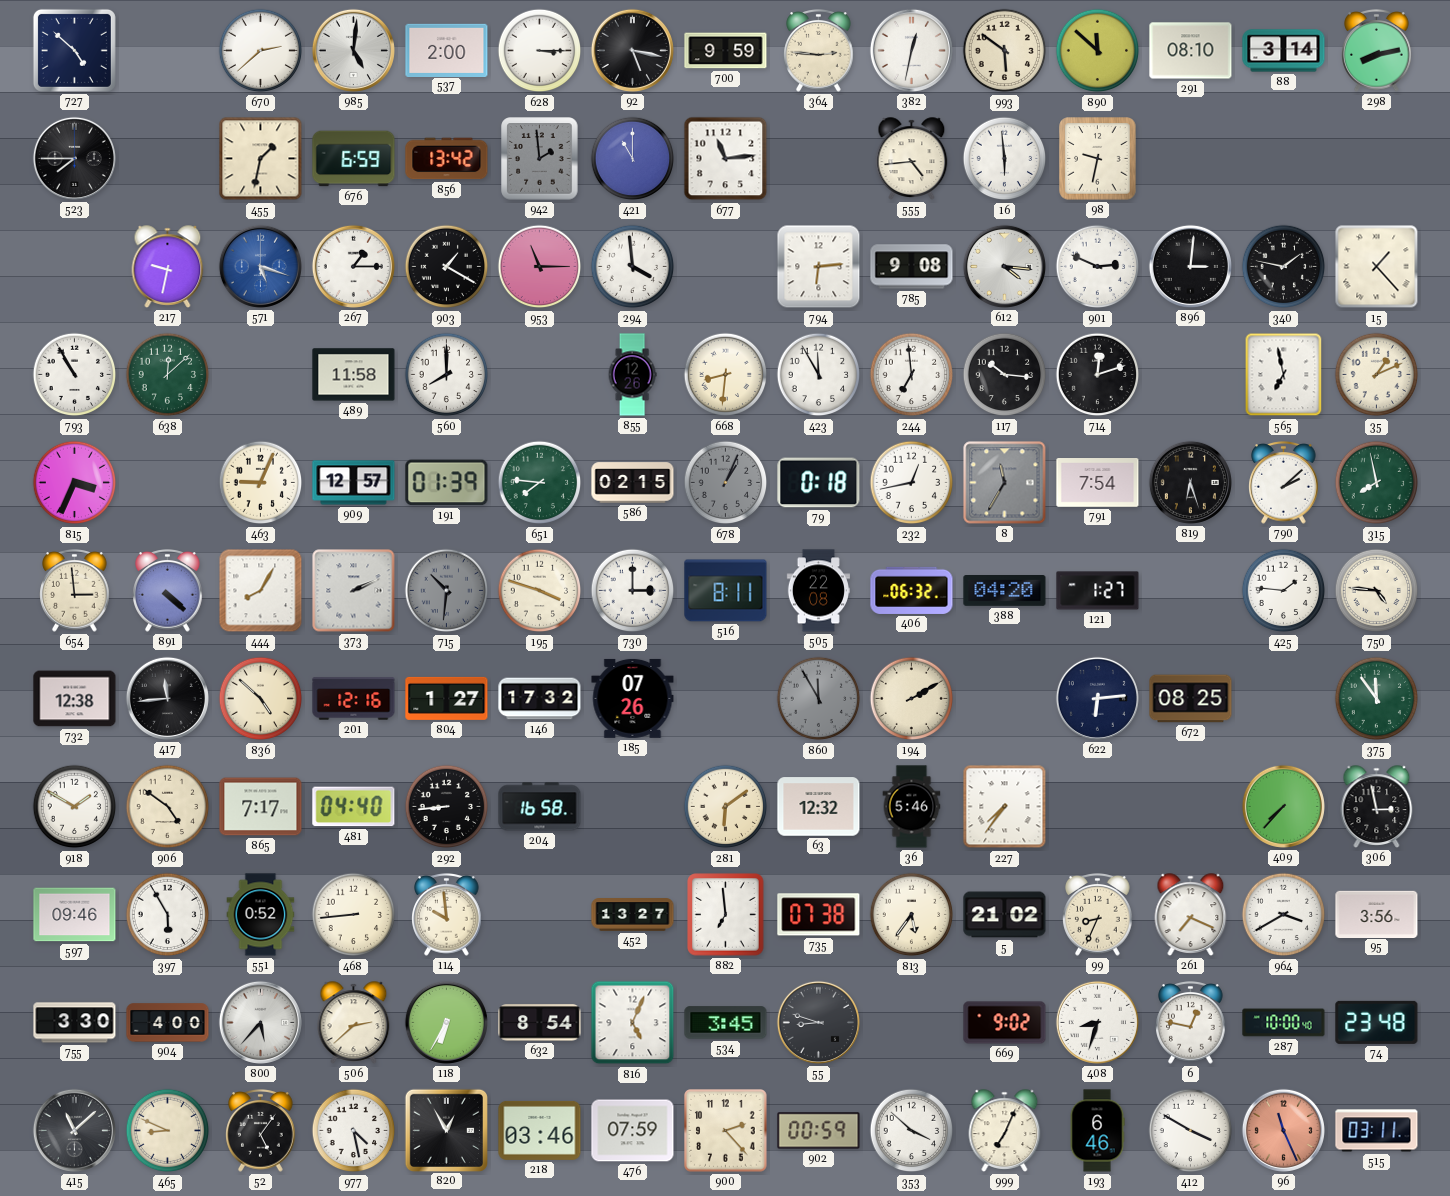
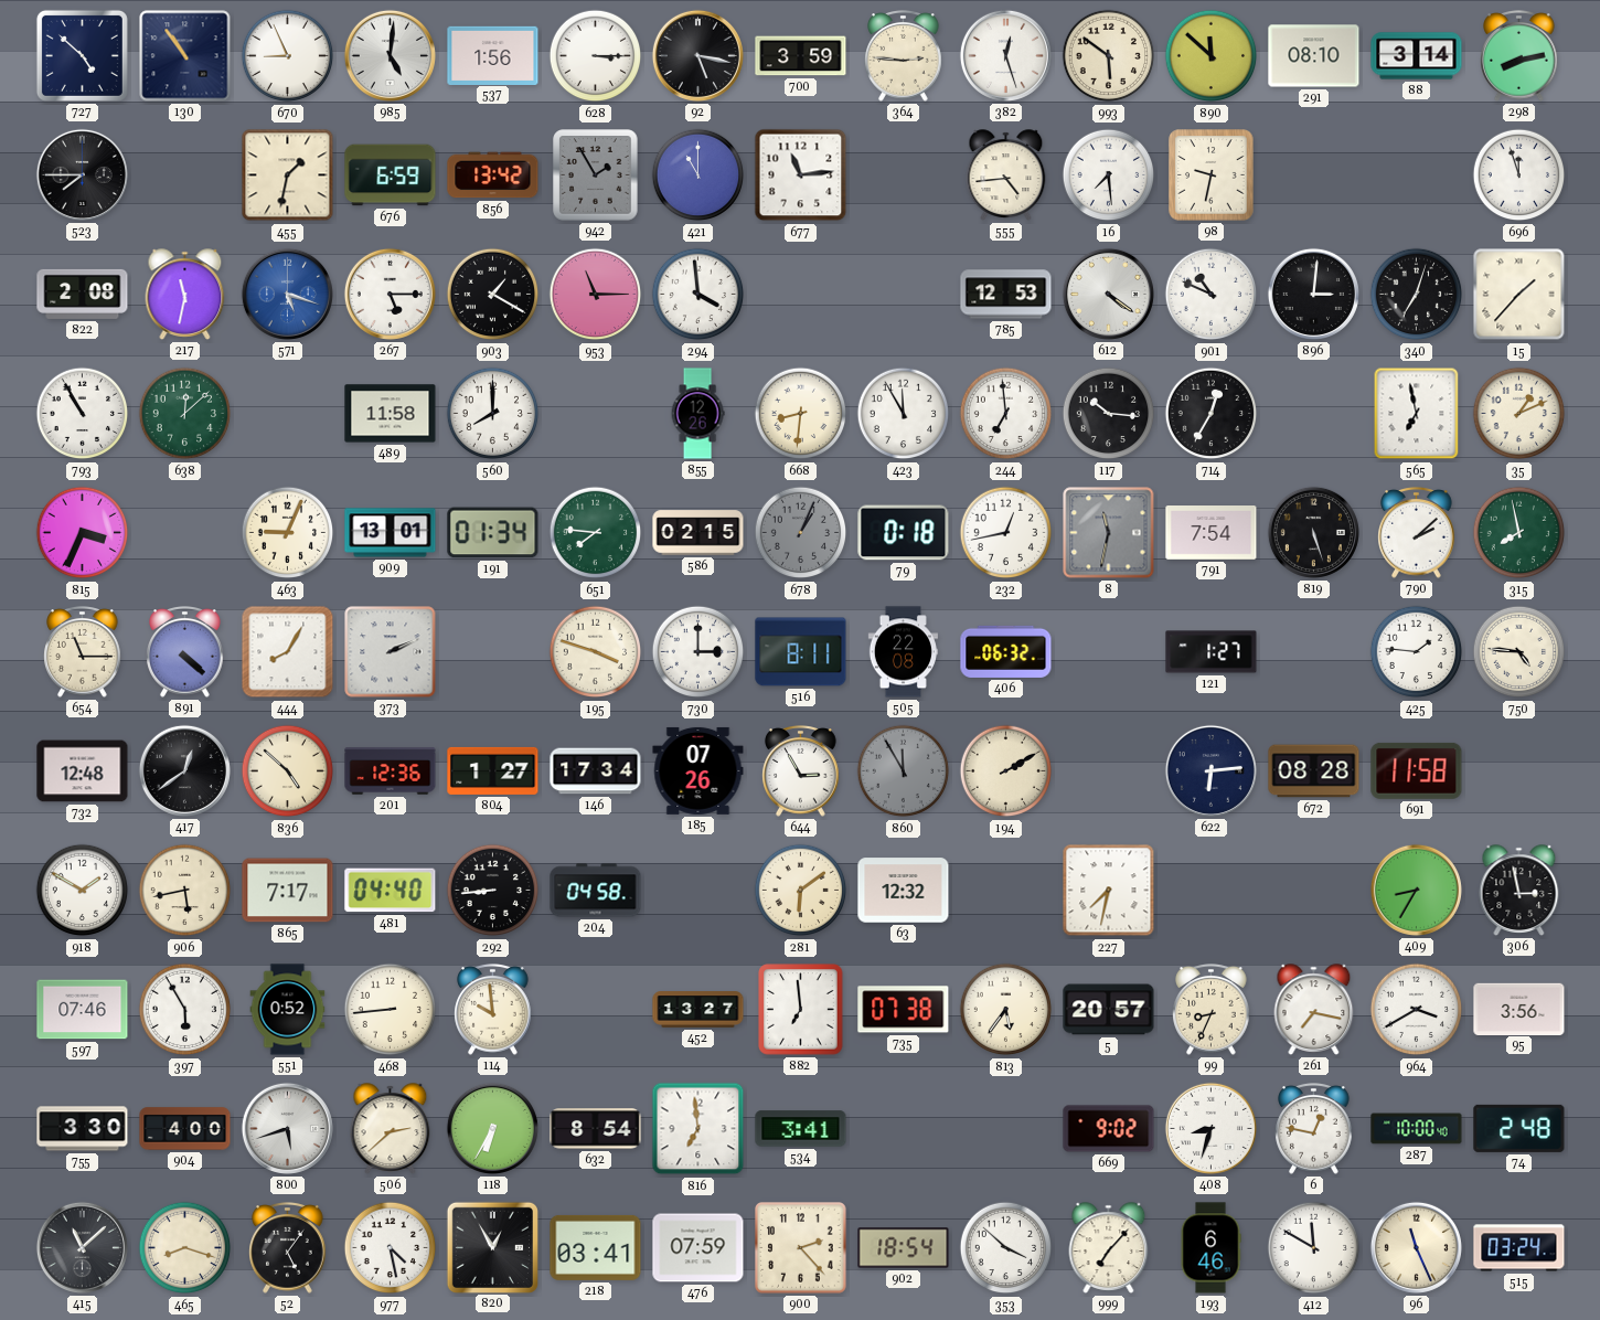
130: none -> 10:54 (185, 56)
670: 2:38 -> 8:56 (288, 56)
537: 2:00 -> 1:56 (493, 55)
700: 9:59 -> 3:59 (801, 56)
382: 12:32 -> 12:27 (1005, 55)
942: 1:59 -> 1:55 (596, 175)
16: 5:59 -> 7:29 (1109, 175)
696: none -> 11:57 (1519, 175)
822: none -> 2:08 (83, 294)
217: 9:32 -> 11:32 (185, 295)
267: 1:15 -> 5:15 (390, 294)
794: 6:14 -> none (819, 267)
785: 9:08 -> 12:53 (1006, 295)
612: 4:16 -> 4:21 (1108, 294)
901: 2:49 -> 10:49 (1212, 295)
340: 1:47 -> 7:03 (1417, 295)
15: 1:23 -> 1:37 (1519, 295)
714: 12:12 -> 12:35 (1212, 414)
909: 12:57 -> 13:01 (391, 533)
191: 01:39 -> 01:34 (493, 533)
8: 11:35 -> 11:32 (1109, 533)
819: 6:27 -> 5:27 (1313, 532)
654: 2:59 -> 11:15 (83, 652)
715: 10:31 -> none (447, 591)
388: 04:20 -> none (1005, 591)
732: 12:38 -> 12:48 (83, 771)
417: 11:44 -> 12:39 (184, 770)
201: 12:16 -> 12:36 (391, 771)
146: 17:32 -> 17:34 (596, 771)
644: none -> 2:55 (801, 771)
672: 08:25 -> 08:28 (1314, 771)
691: none -> 11:58 (1417, 770)
375: 11:54 -> none (1377, 699)
906: 4:51 -> 5:43 (185, 891)
204: 16:58 -> 04:58 (596, 891)
36: 5:46 -> none (912, 807)
227: 7:36 -> 7:32 (1109, 891)
409: 7:37 -> 8:35 (1416, 890)
597: 09:46 -> 07:46 (83, 1010)
5: 21:02 -> 20:57 (1109, 1010)
261: 7:19 -> 7:17 (1314, 1010)
800: 5:37 -> 5:42 (287, 1128)
816: 5:04 -> 6:59 (698, 1129)
534: 3:45 -> 3:41 (801, 1129)
55: 8:48 -> none (818, 1022)
74: 23:48 -> 2:48 (1519, 1128)
465: 8:49 -> 8:18 (185, 1248)
218: 03:46 -> 03:41 (596, 1247)
902: 00:59 -> 18:54 (904, 1248)
999: 7:04 -> 7:07 (1109, 1248)
412: 3:50 -> 11:50 (1314, 1248)
96 dial: salmon -> cream (1416, 1247)
515: 03:11 -> 03:24 (1519, 1248)
